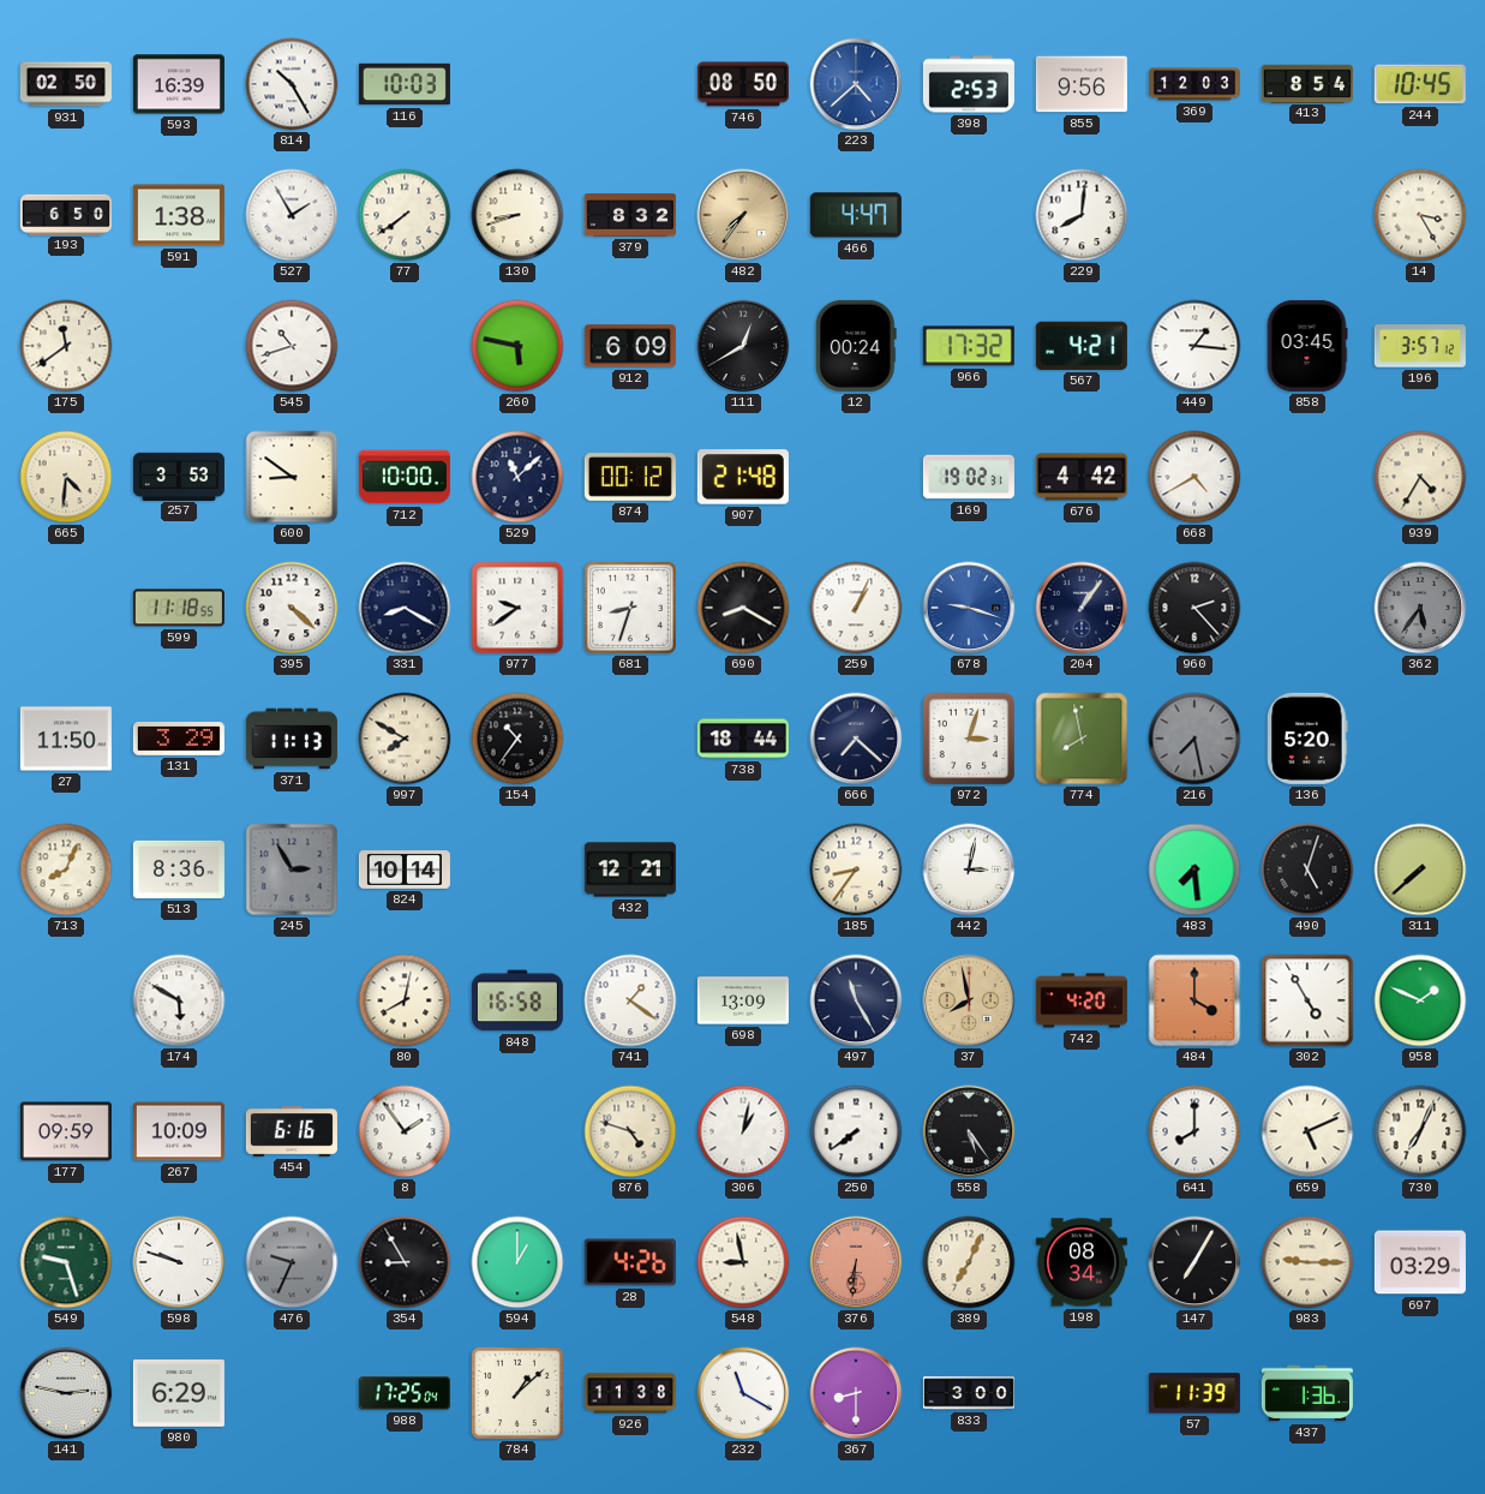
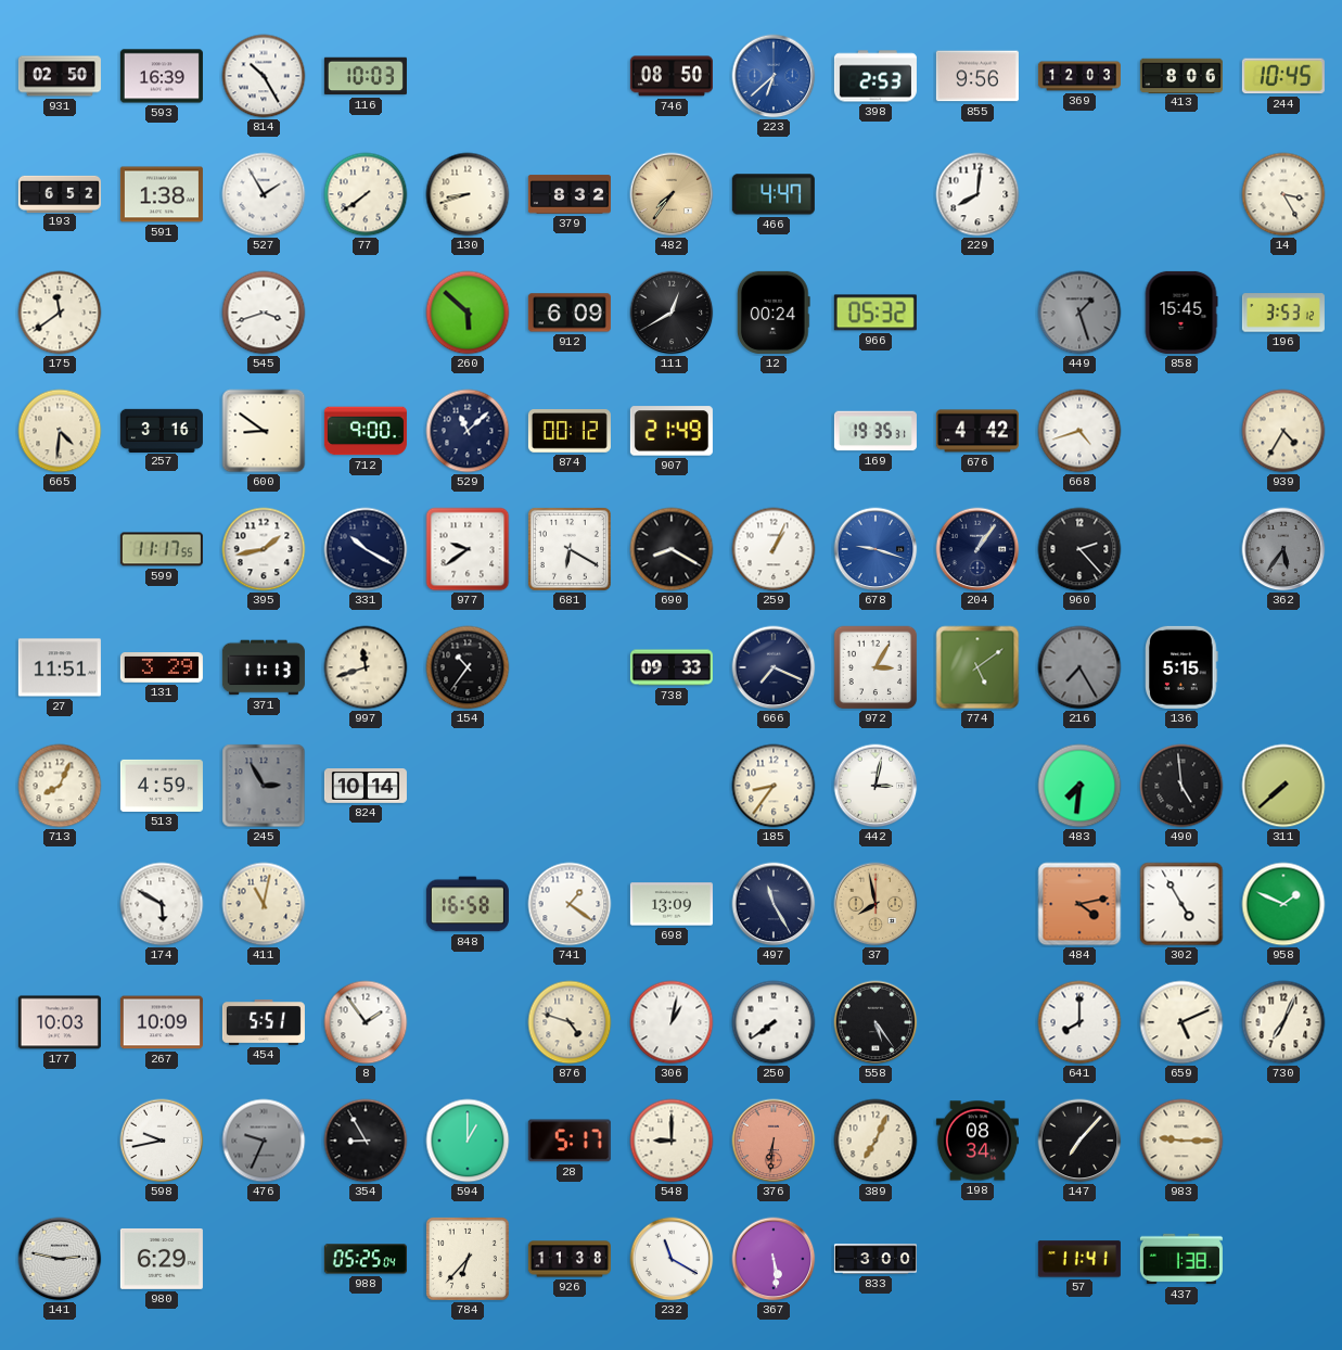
223: 4:38 -> 6:38 (774, 76)
413: 8:54 -> 8:06 (1181, 75)
193: 6:50 -> 6:52 (60, 193)
545: 10:42 -> 3:42 (264, 313)
260: 5:47 -> 5:52 (468, 313)
966: 17:32 -> 05:32 (876, 313)
567: 4:21 -> none (1082, 346)
449: 1:16 -> 1:27 (1079, 313)
449 dial: white -> grey (1079, 313)
858: 03:45 -> 15:45 (1181, 313)
196: 3:57 -> 3:53 (1283, 313)
257: 3:53 -> 3:16 (162, 430)
712: 10:00 -> 9:00 (366, 431)
907: 21:48 -> 21:49 (672, 431)
169: 19:02 -> 19:35 (876, 431)
668: 4:40 -> 4:42 (1079, 431)
599: 11:18 -> 11:17 (162, 549)
395: 4:22 -> 1:43 (264, 549)
331: 8:20 -> 10:20 (366, 549)
681: 8:33 -> 6:20 (570, 549)
27: 11:50 -> 11:51 (60, 667)
997: 7:50 -> 11:42 (366, 667)
738: 18:44 -> 09:33 (672, 667)
666: 7:22 -> 7:19 (774, 667)
972: 3:03 -> 3:05 (876, 667)
774: 7:58 -> 5:09 (977, 667)
216: 7:28 -> 7:25 (1079, 667)
136: 5:20 -> 5:15 (1181, 667)
513: 8:36 -> 4:59 (162, 786)
432: 12:21 -> none (630, 869)
483: 7:29 -> 7:31 (1079, 786)
490: 5:03 -> 4:59 (1181, 786)
411: none -> 11:02 (264, 904)
80: 8:02 -> none (405, 1000)
742: 4:20 -> none (1082, 1000)
484: 4:00 -> 4:13 (1079, 904)
177: 09:59 -> 10:03 (60, 1022)
454: 6:16 -> 5:51 (264, 1023)
549: 9:27 -> none (66, 1262)
598: 9:48 -> 9:43 (162, 1141)
28: 4:26 -> 5:17 (570, 1141)
548: 8:58 -> 9:00 (672, 1141)
147: 7:05 -> 7:07 (1079, 1141)
697: 03:29 -> none (1420, 1262)
988: 17:25 -> 05:25 (366, 1259)
784: 1:08 -> 6:37 (468, 1259)
367: 8:30 -> 5:29 (774, 1259)
57: 11:39 -> 11:41 (1079, 1259)
437: 1:36 -> 1:38 (1181, 1259)
